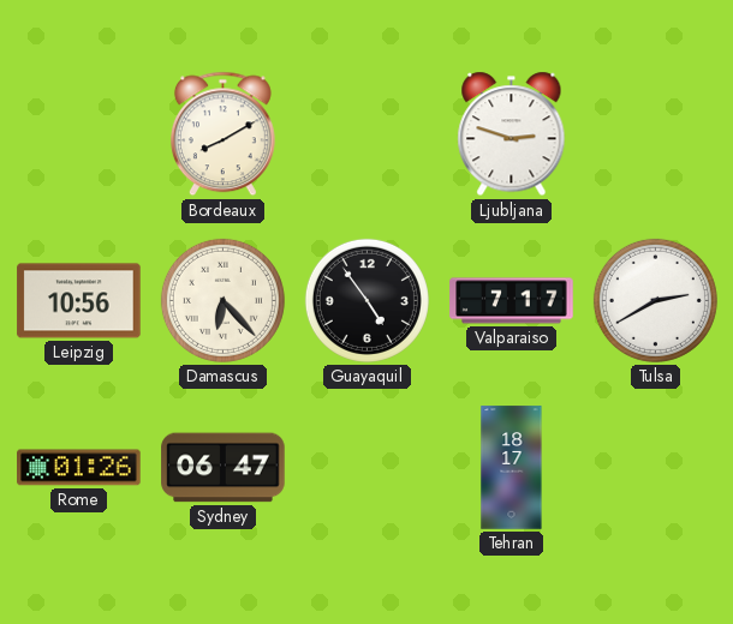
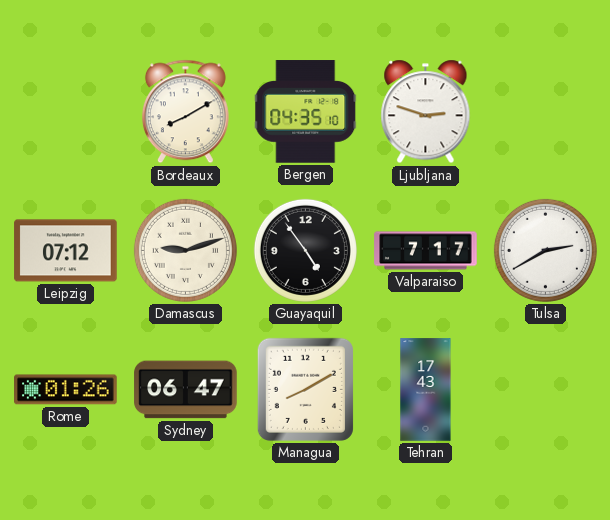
Bergen: none -> 04:35 (306, 112)
Leipzig: 10:56 -> 07:12 (66, 251)
Damascus: 6:23 -> 9:12 (185, 250)
Managua: none -> 8:10 (305, 389)
Tehran: 18:17 -> 17:43 (426, 390)
